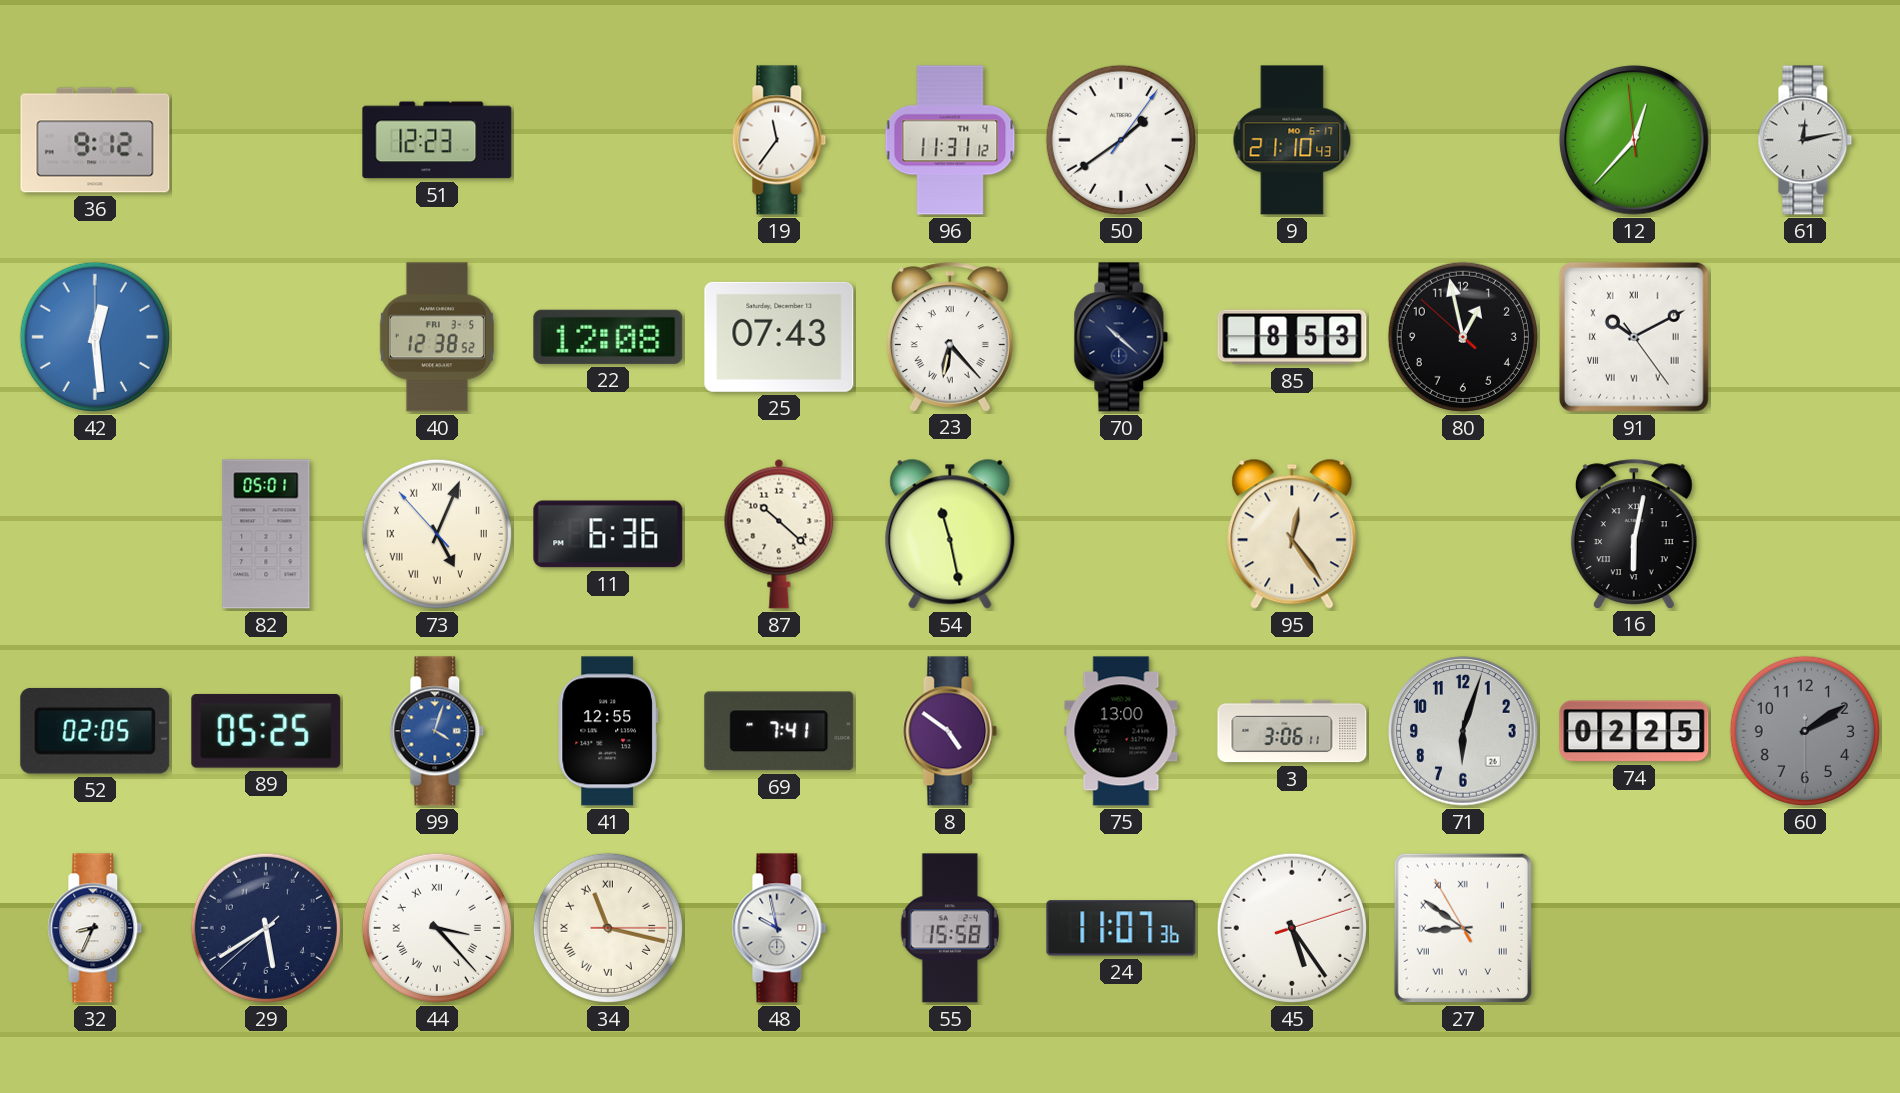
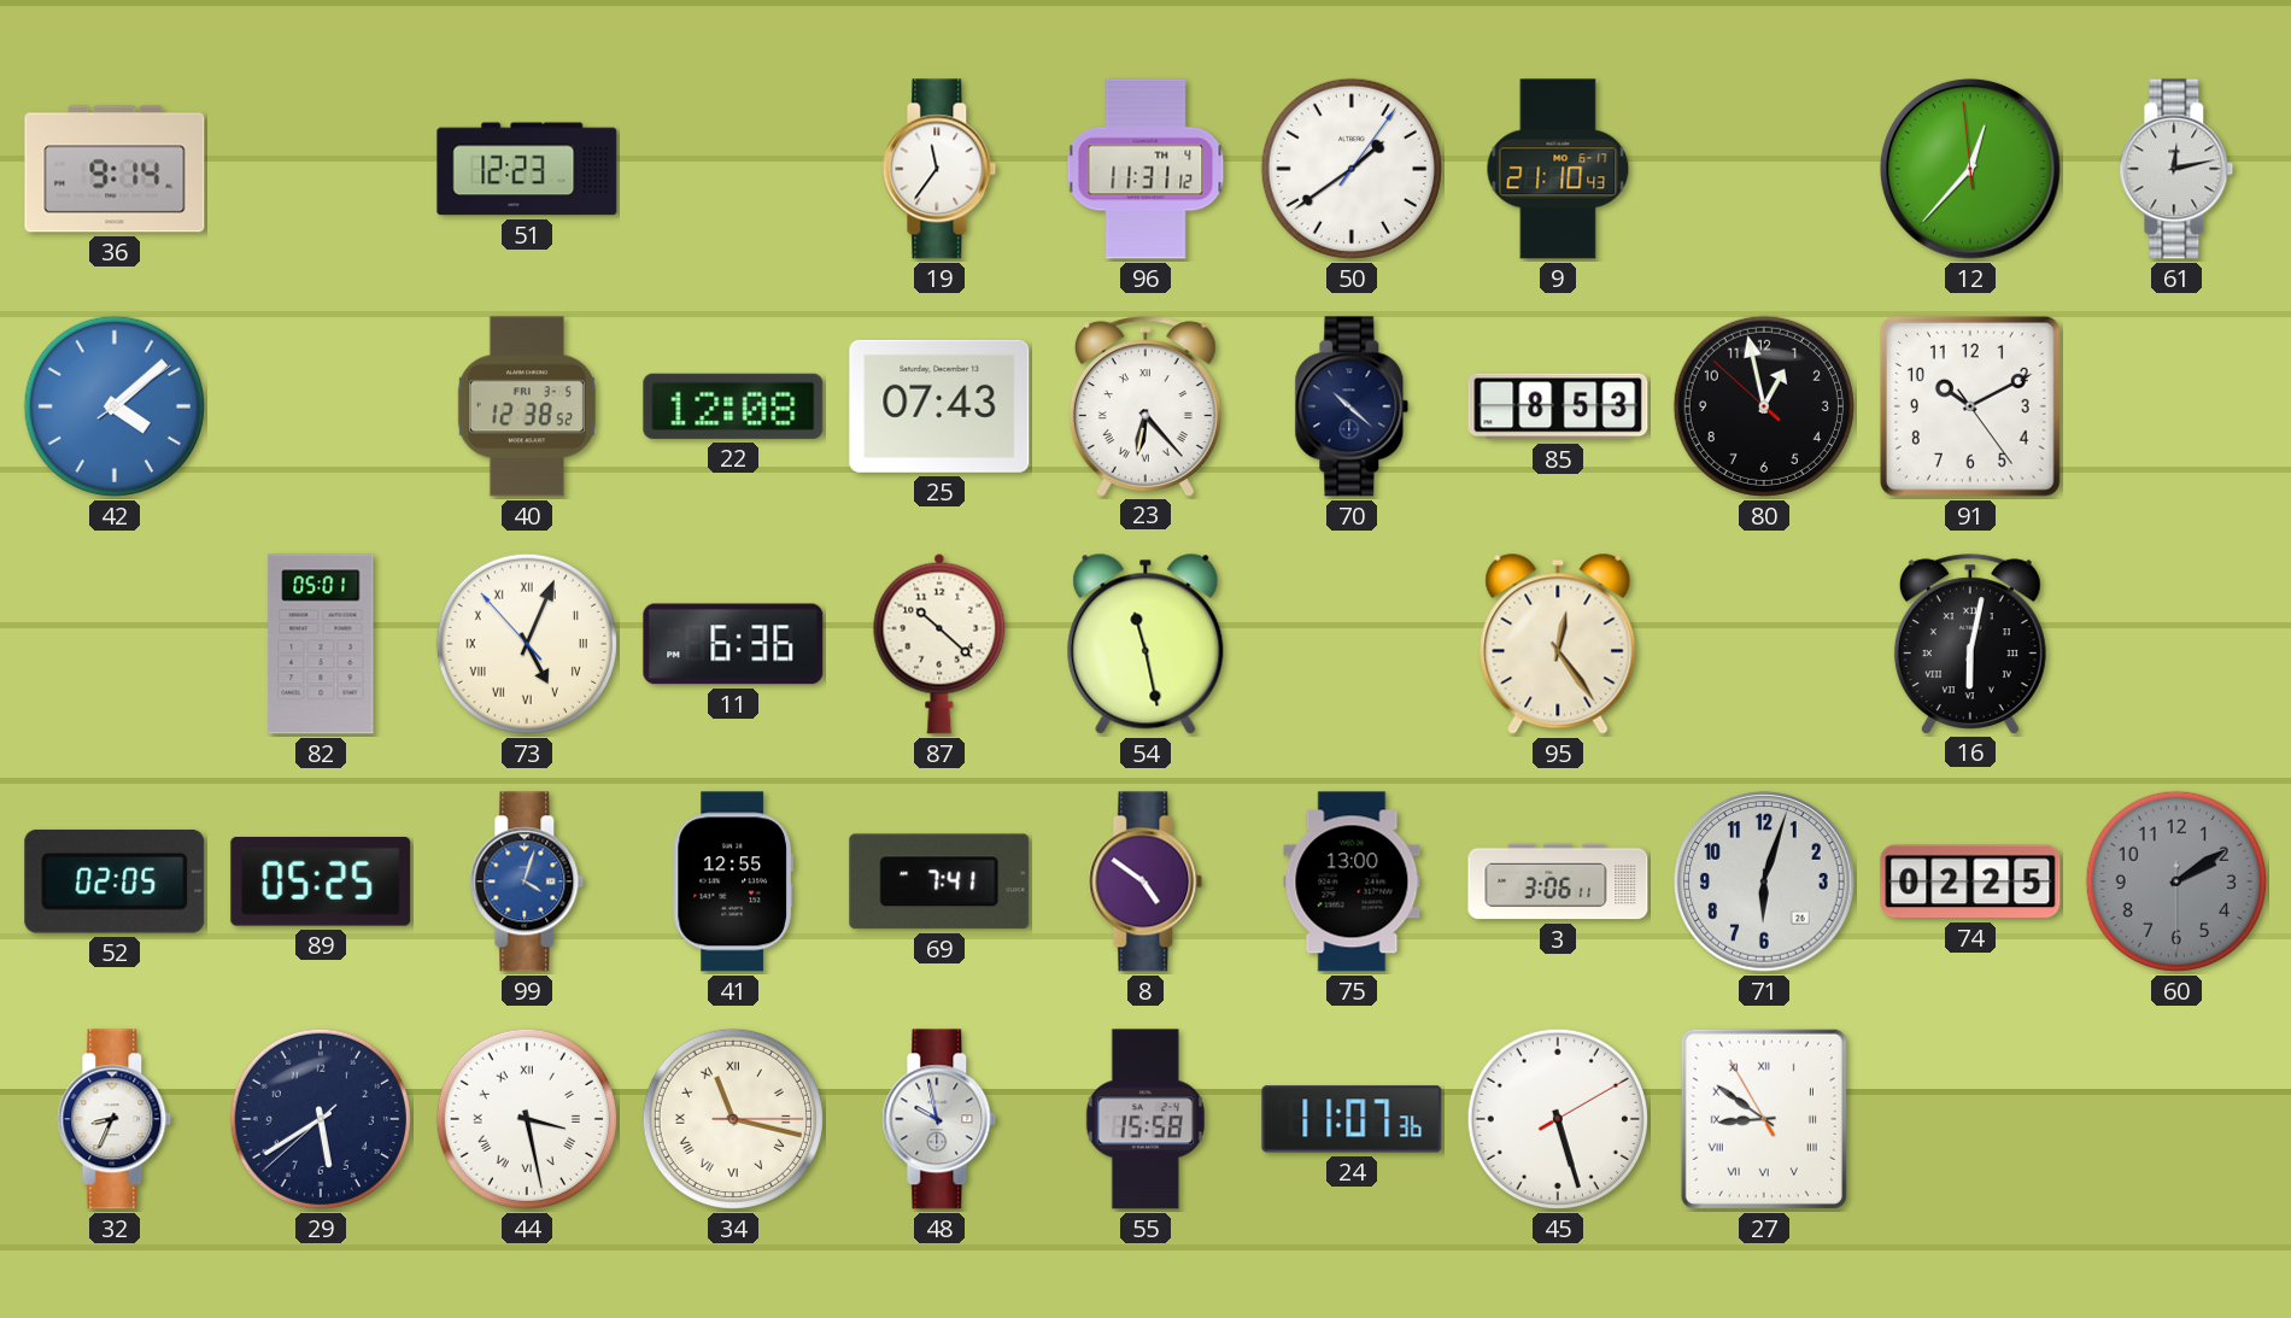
36: 9:12 -> 9:14 (115, 169)
42: 12:29 -> 4:08 (115, 406)
91 numerals: Roman -> Arabic (1970, 406)
44: 3:23 -> 3:28 (527, 1119)
45: 5:24 -> 5:27 (1558, 1119)
